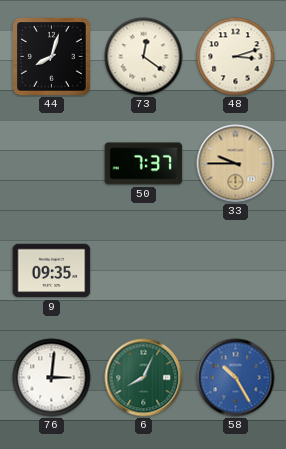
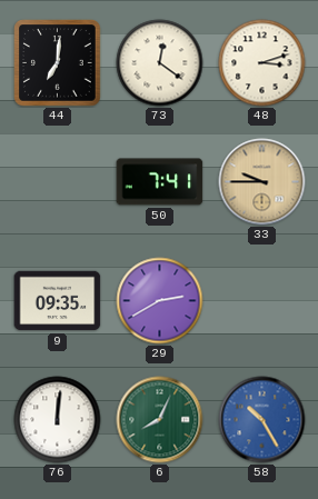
44: 8:03 -> 7:01 (58, 63)
50: 7:37 -> 7:41 (160, 182)
29: none -> 2:40 (160, 301)
76: 3:01 -> 12:01 (58, 420)
